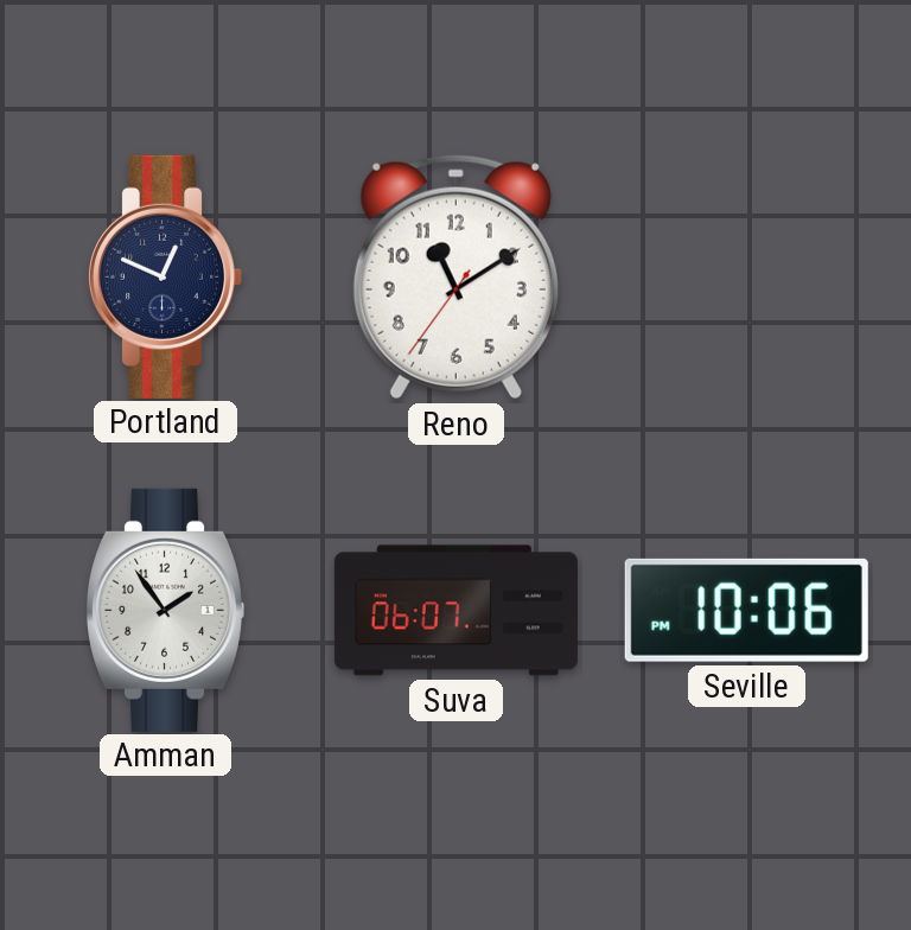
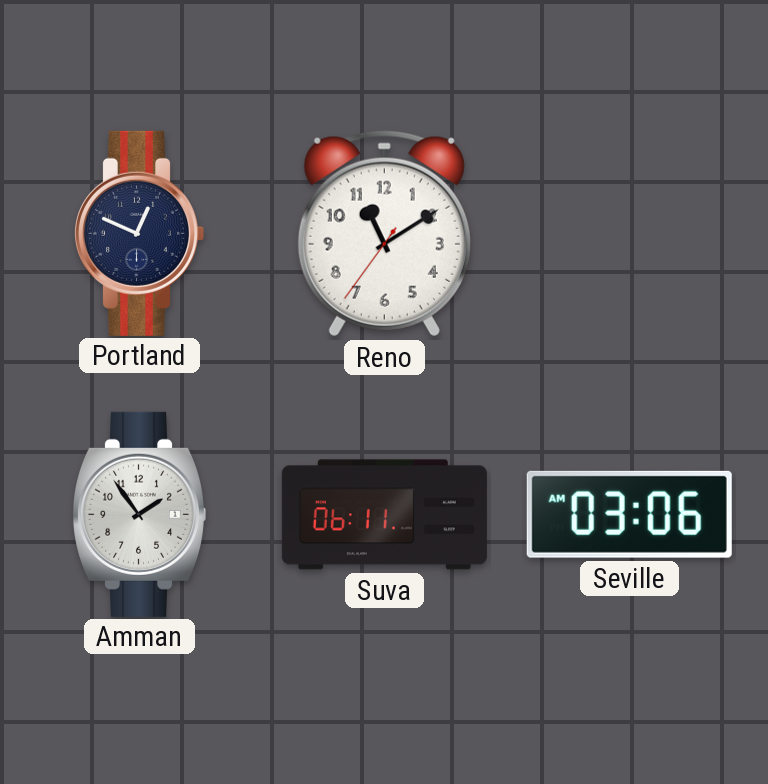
Suva: 06:07 -> 06:11 (384, 515)
Seville: 10:06 -> 03:06 (629, 514)
